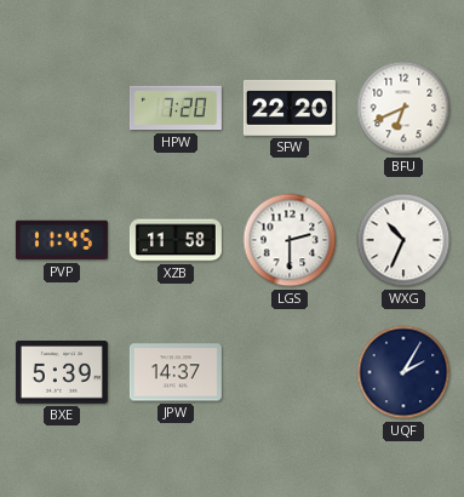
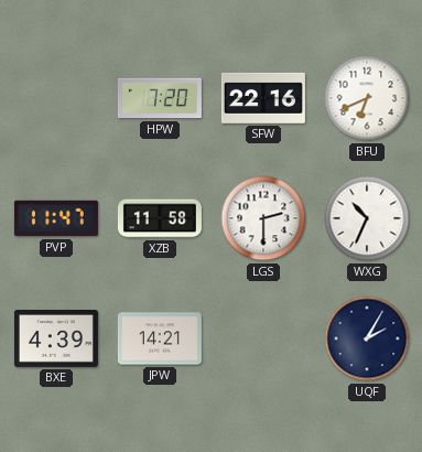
SFW: 22:20 -> 22:16 (263, 98)
PVP: 11:45 -> 11:47 (56, 218)
BXE: 5:39 -> 4:39 (56, 340)
JPW: 14:37 -> 14:21 (160, 338)
